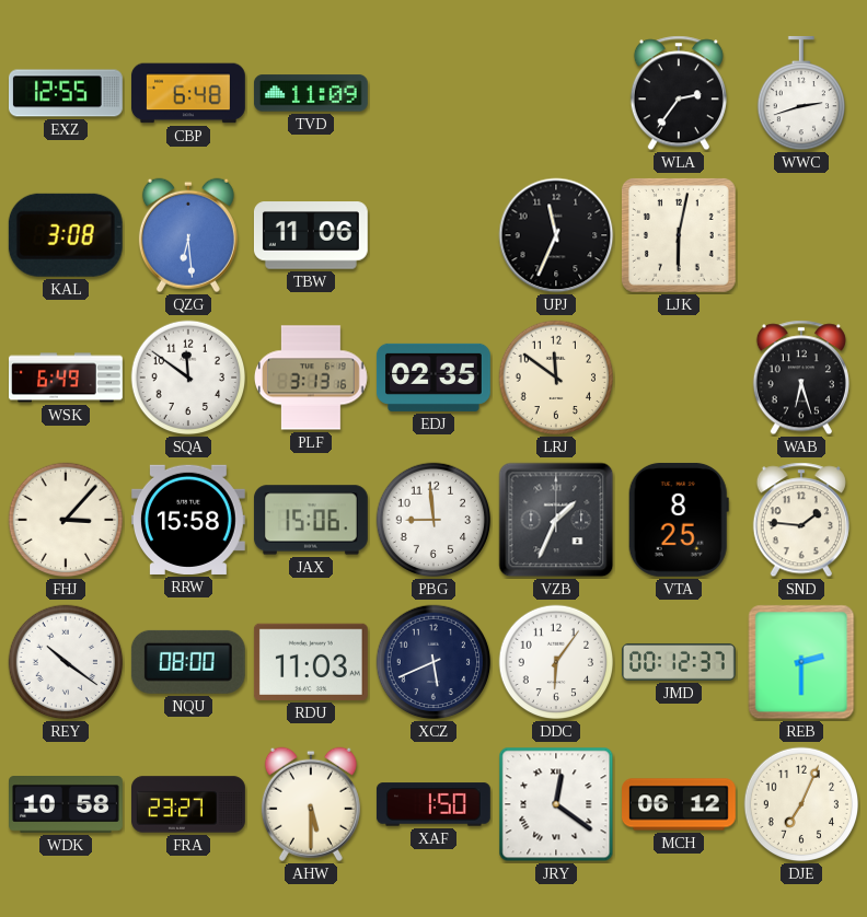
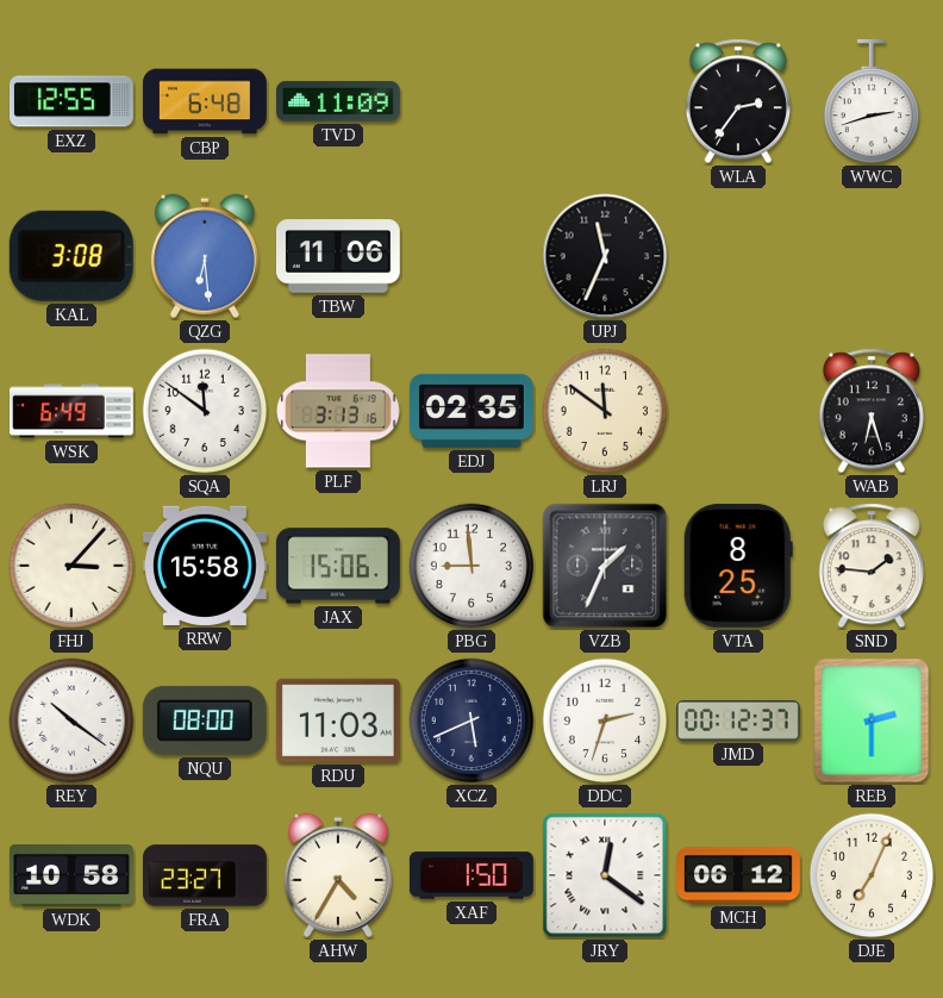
LJK: 6:02 -> none (679, 235)
DDC: 6:06 -> 2:33 (605, 721)
AHW: 5:30 -> 4:35 (338, 875)
